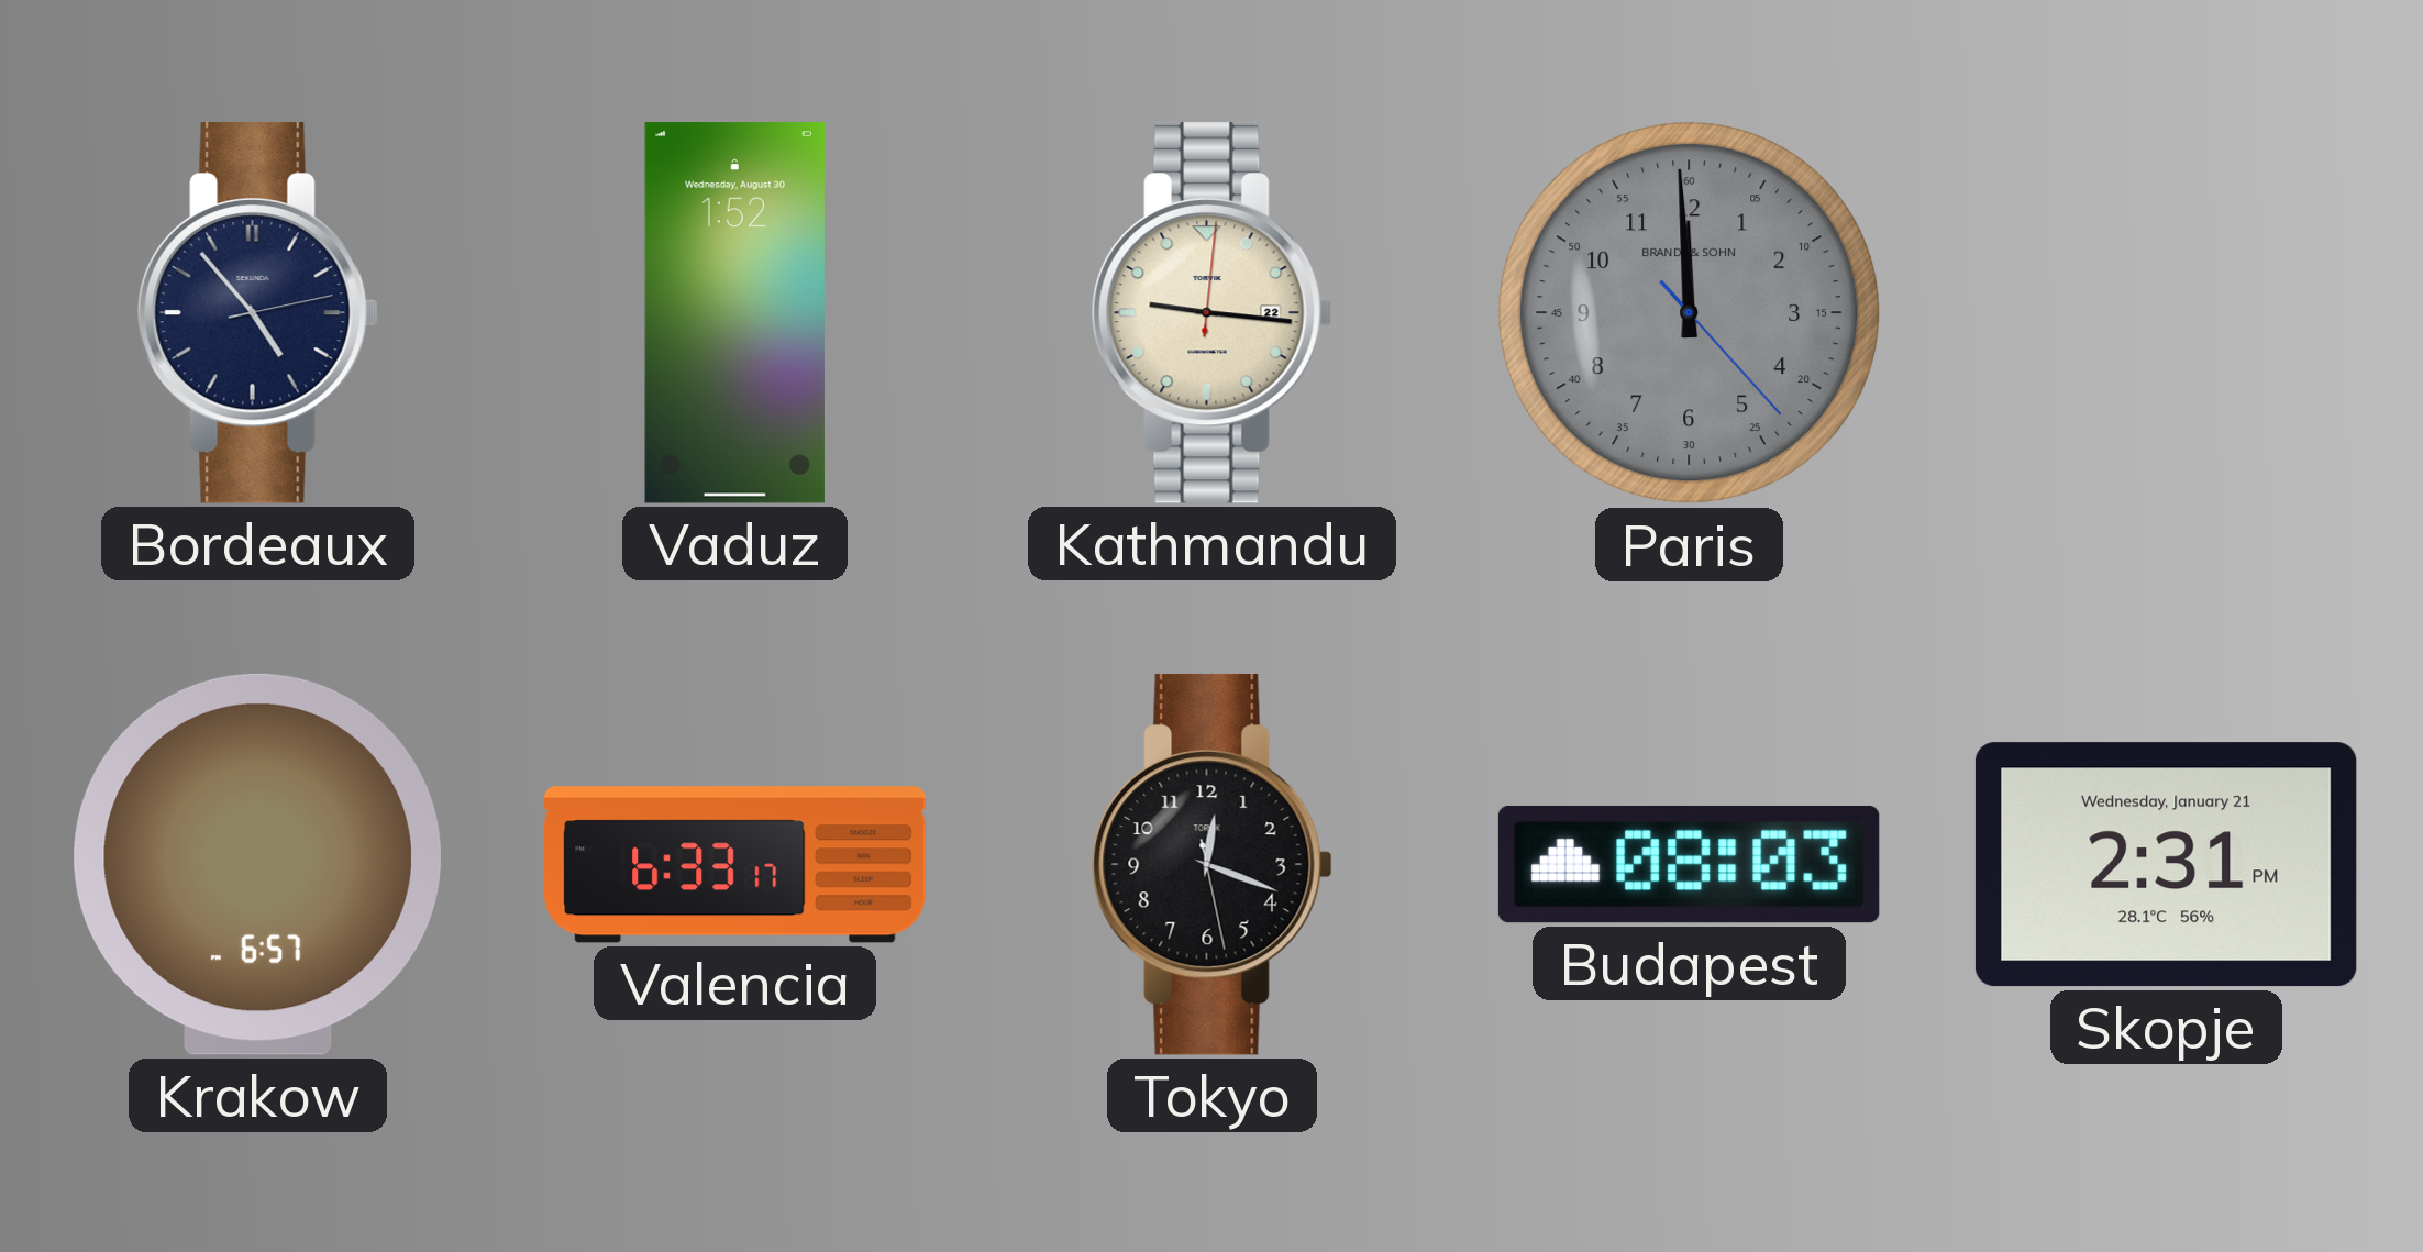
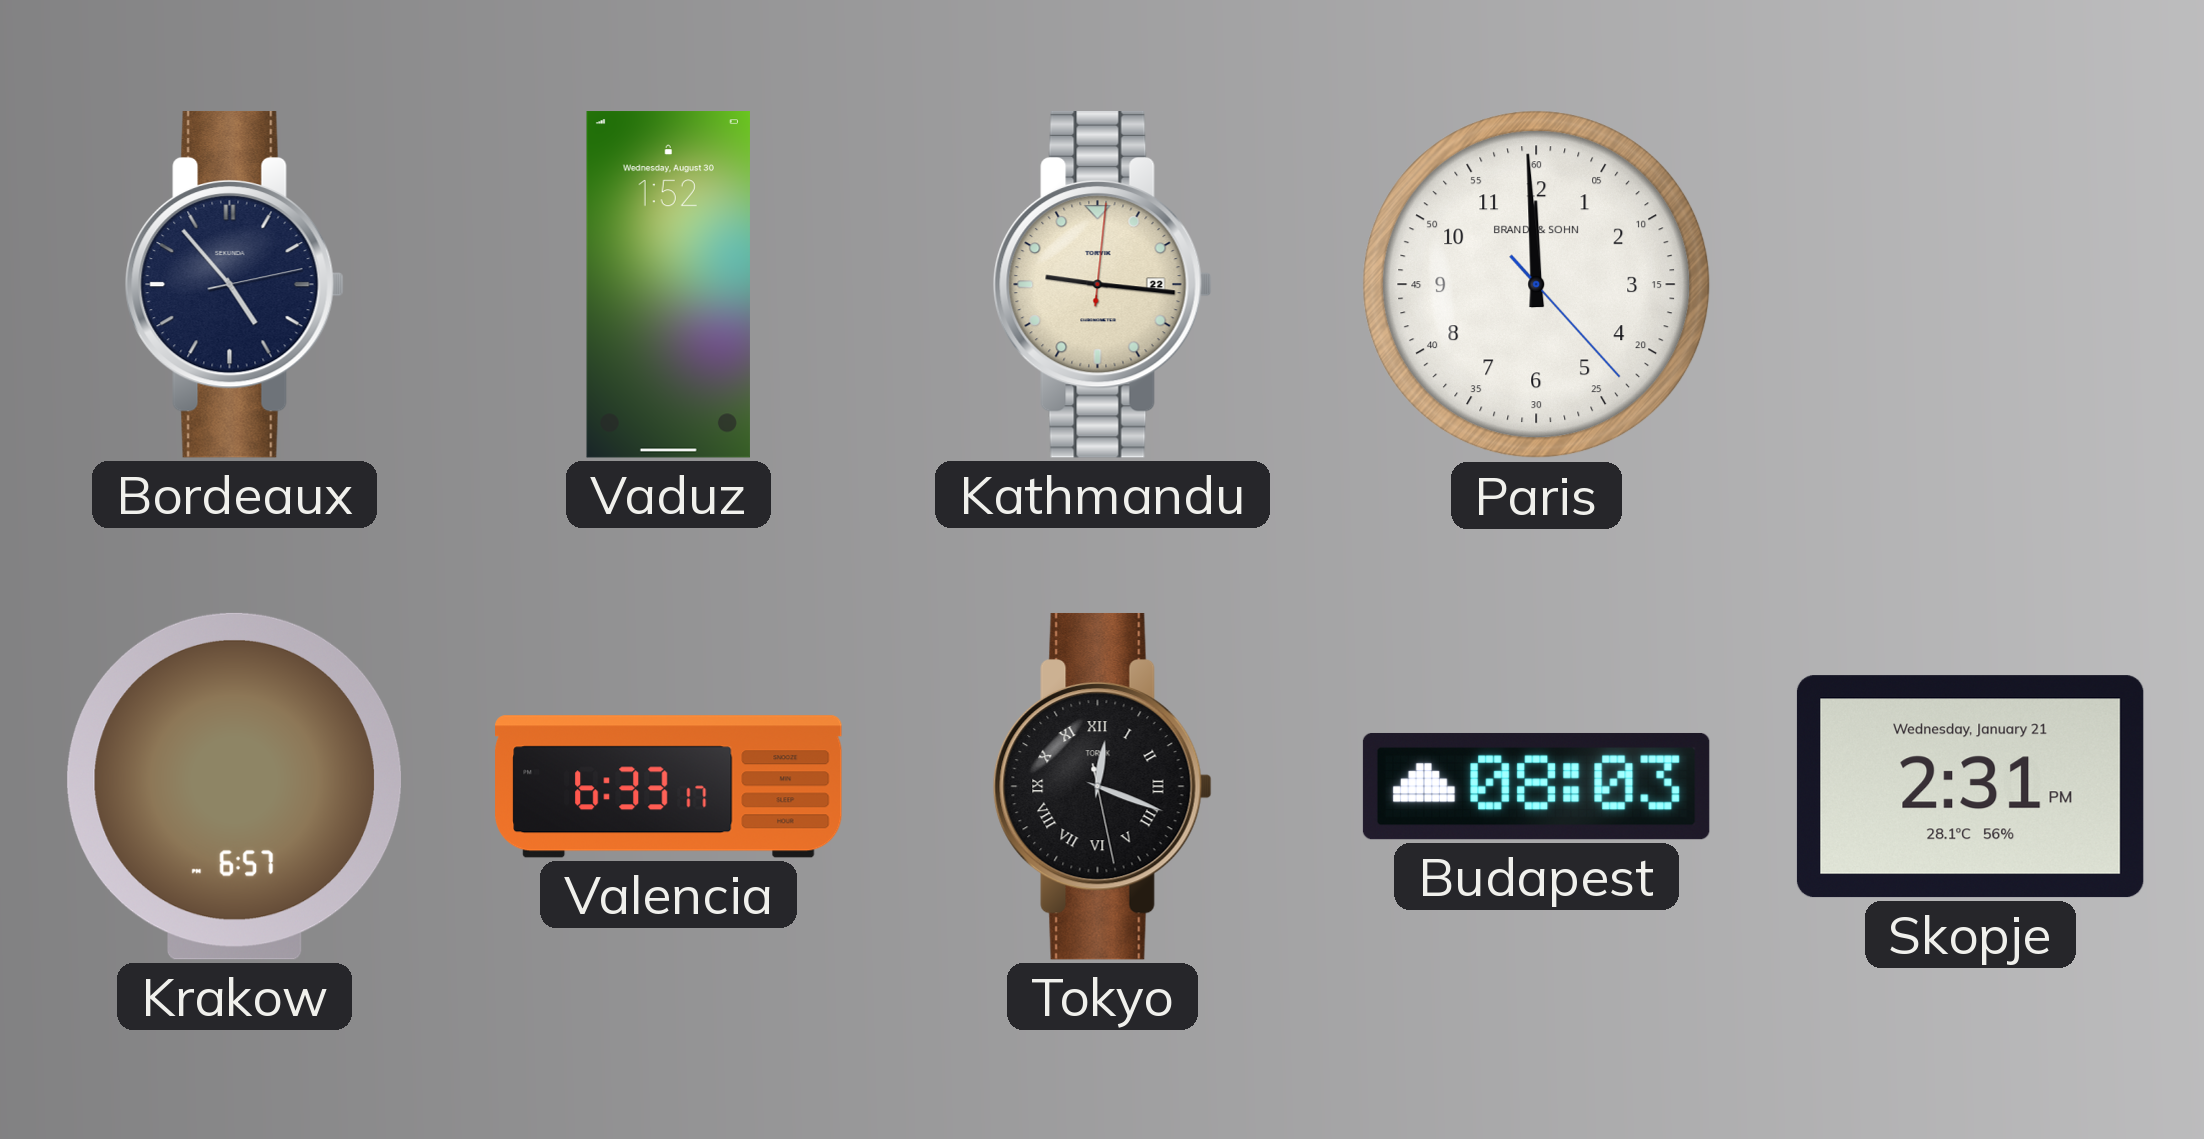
Paris dial: grey -> white (1537, 285)
Tokyo numerals: Arabic -> Roman (1102, 786)
